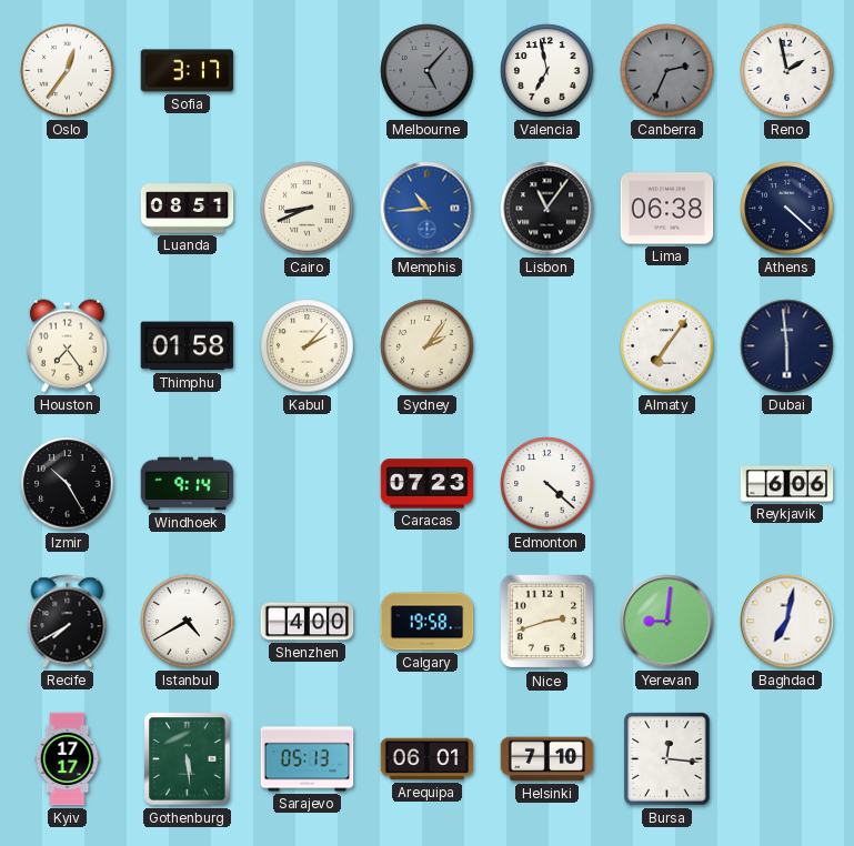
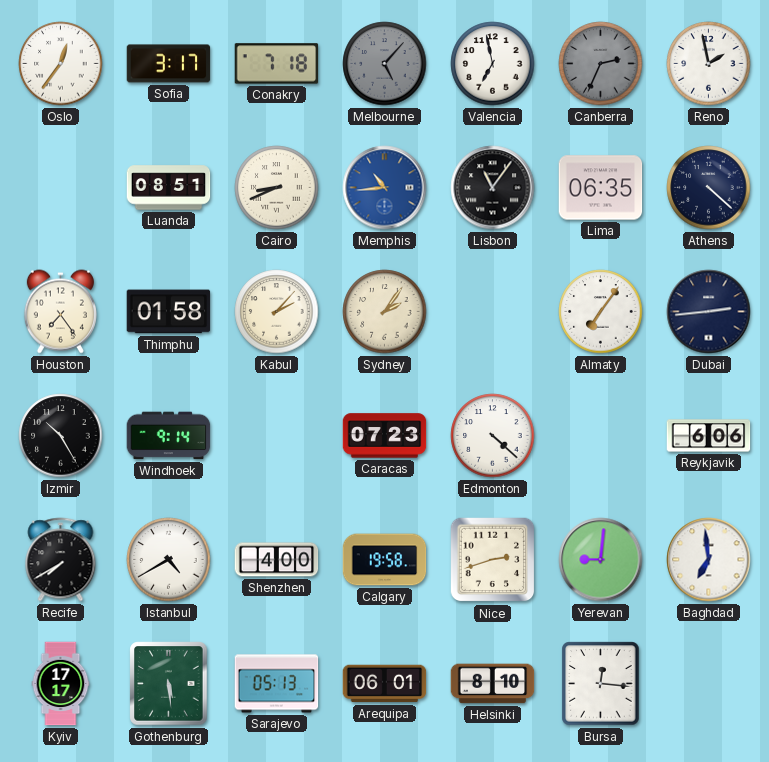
Conakry: none -> 7:18 (277, 64)
Lima: 06:38 -> 06:35 (601, 188)
Dubai: 5:59 -> 2:44 (709, 312)
Baghdad: 7:02 -> 6:59 (709, 560)
Helsinki: 7:10 -> 8:10 (493, 684)
